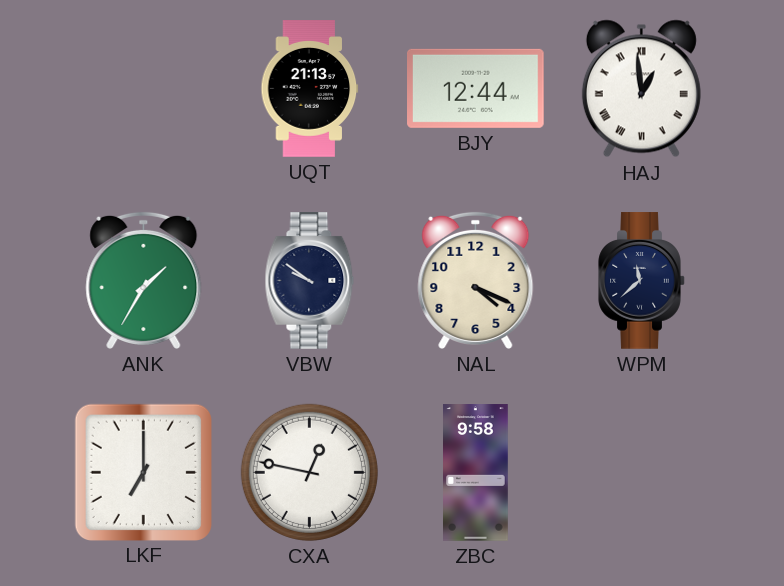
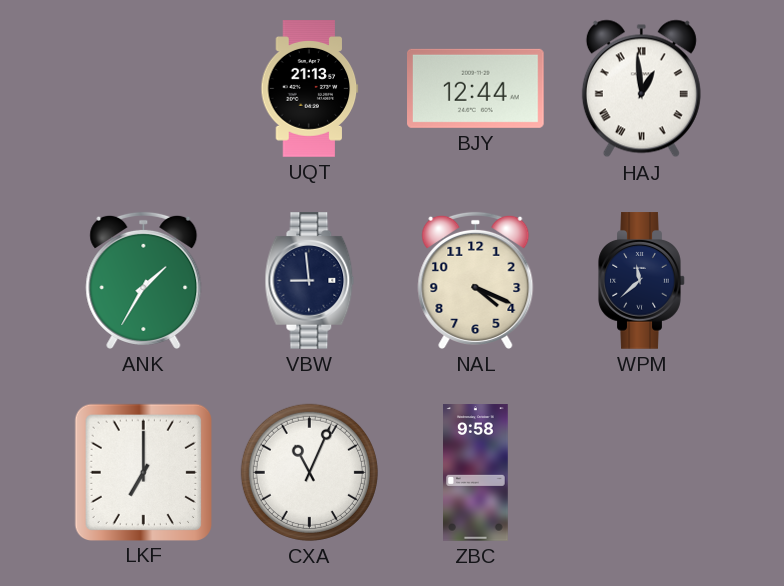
VBW: 9:51 -> 8:59 (310, 281)
CXA: 12:47 -> 11:04 (309, 472)
